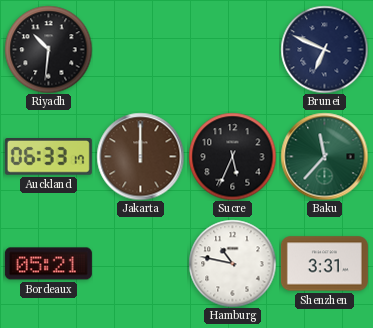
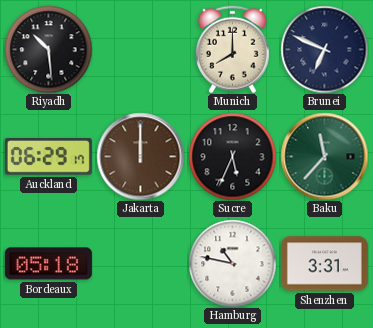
Riyadh: 10:31 -> 10:29 (48, 49)
Munich: none -> 8:00 (232, 49)
Auckland: 06:33 -> 06:29 (48, 157)
Bordeaux: 05:21 -> 05:18 (48, 264)
